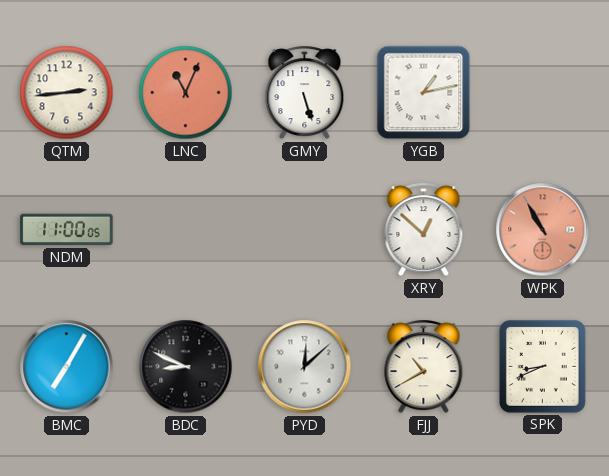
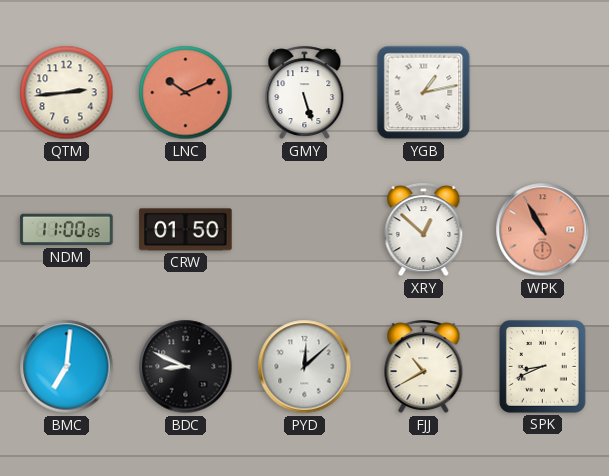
LNC: 11:04 -> 10:11 (186, 93)
CRW: none -> 01:50 (186, 230)
BMC: 7:05 -> 7:01 (67, 367)
